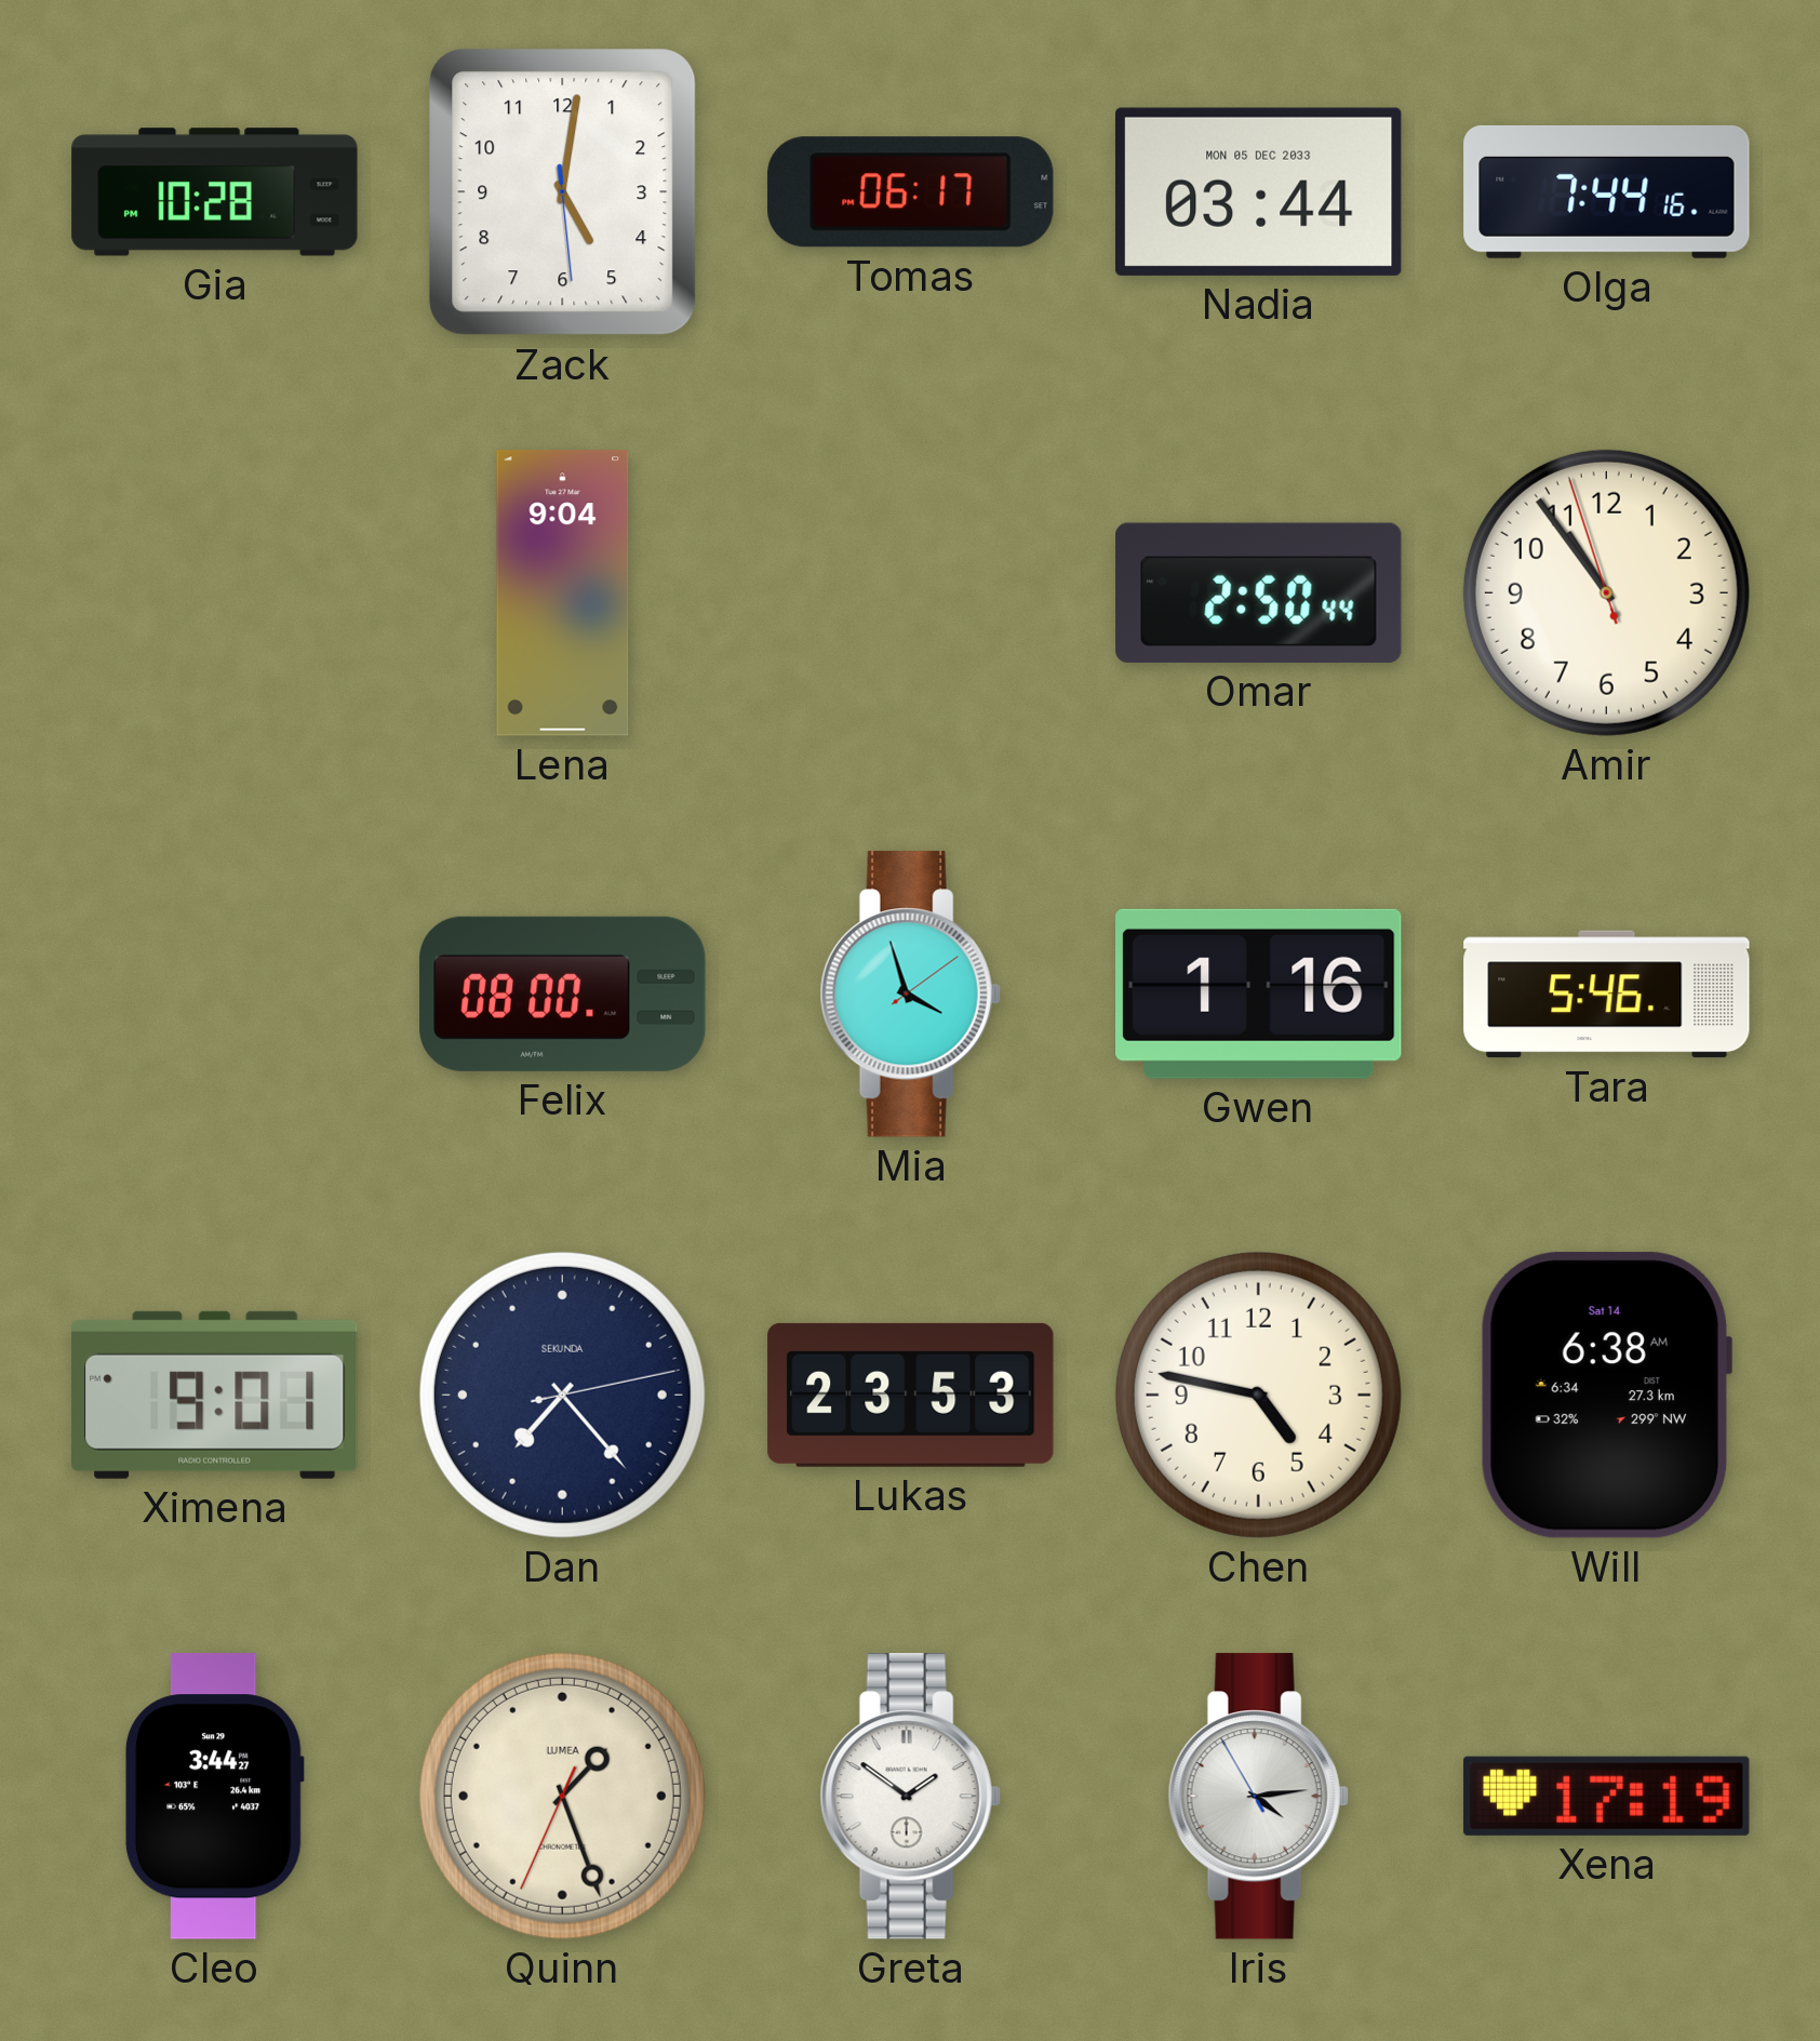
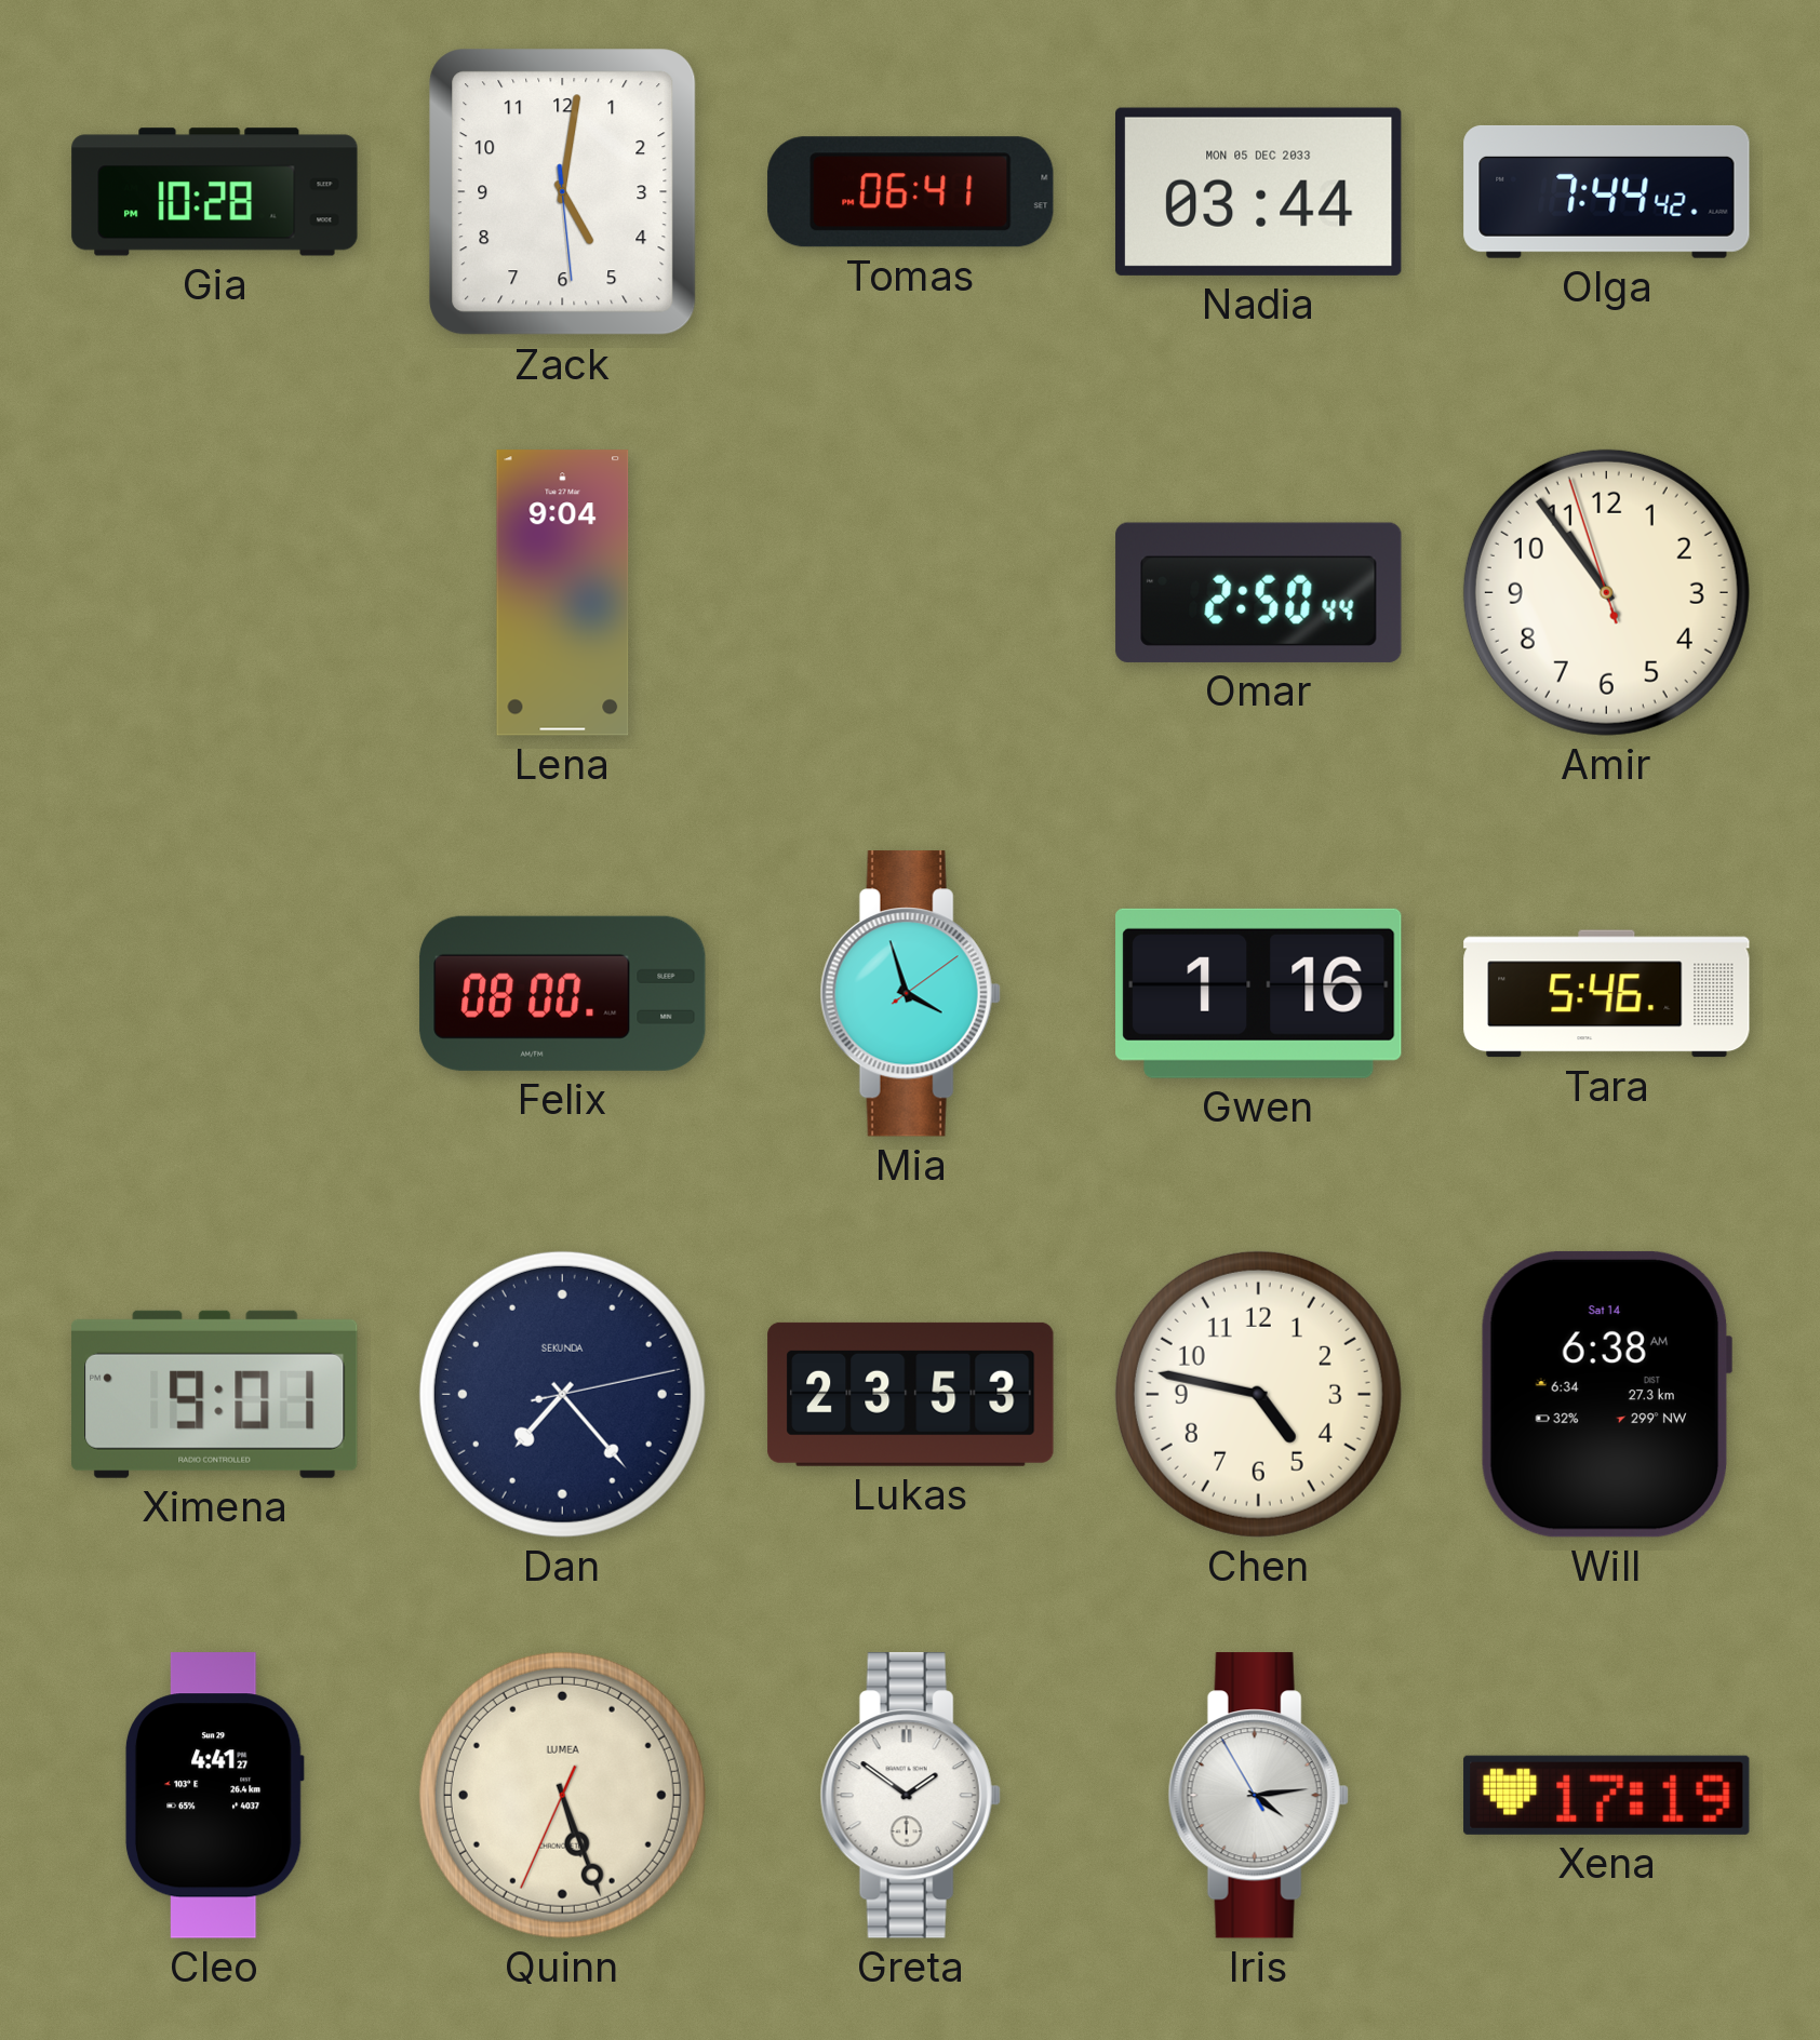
Tomas: 06:17 -> 06:41 (911, 192)
Olga: 7:44:16 -> 7:44:42 (1607, 191)
Cleo: 3:44 -> 4:41 (214, 1796)
Quinn: 1:26 -> 5:26 (562, 1795)
